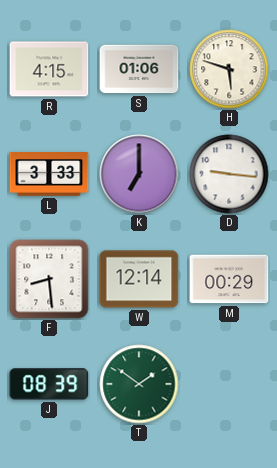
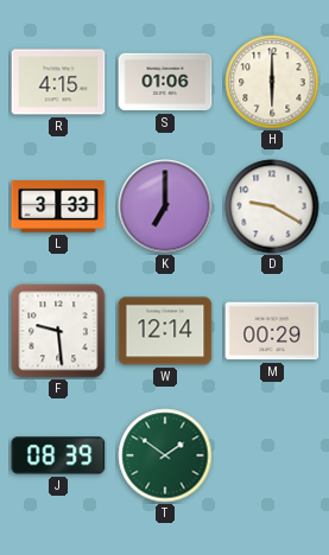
H: 5:48 -> 6:00 (272, 82)
D: 9:16 -> 9:20 (272, 206)
F: 8:29 -> 9:29 (58, 331)
